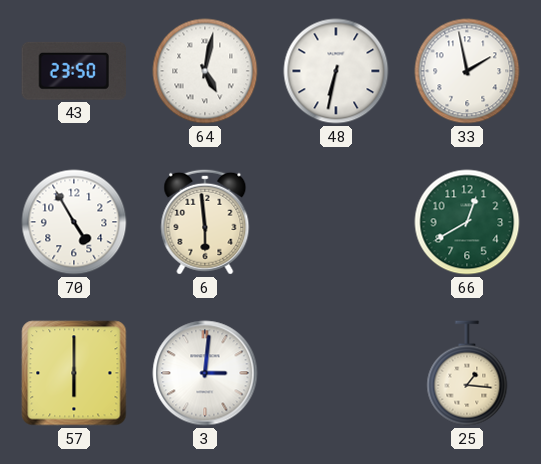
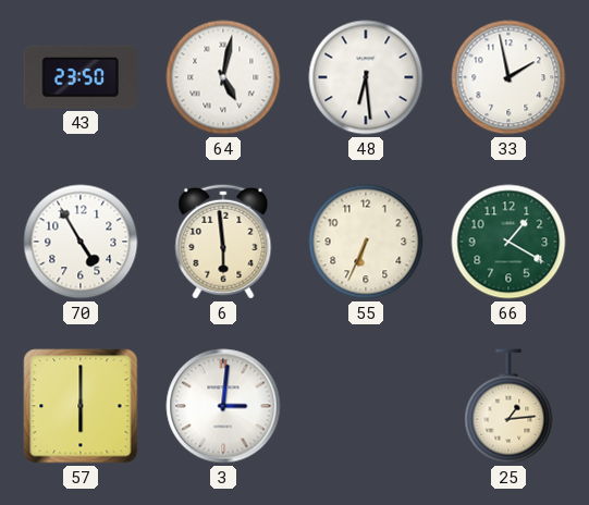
48: 6:32 -> 6:29 (366, 77)
55: none -> 6:34 (366, 242)
66: 12:40 -> 1:20 (508, 242)
25: 1:16 -> 1:14 (508, 406)
